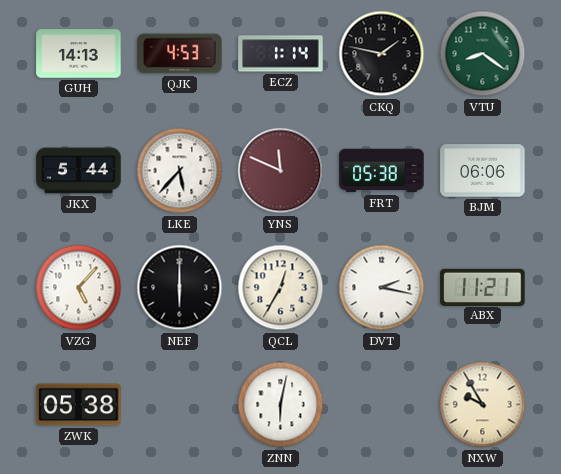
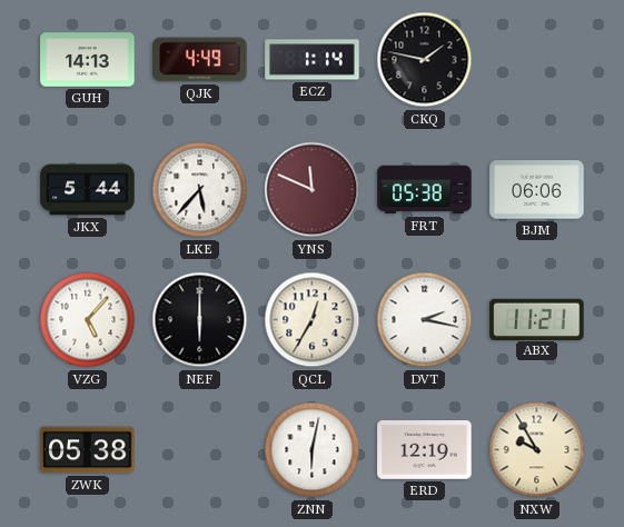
QJK: 4:53 -> 4:49 (200, 60)
VTU: 8:21 -> none (483, 54)
ERD: none -> 12:19 (425, 450)
